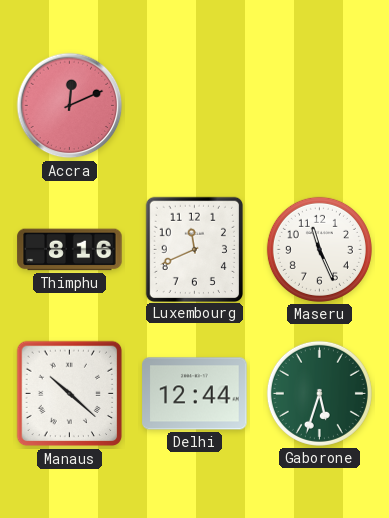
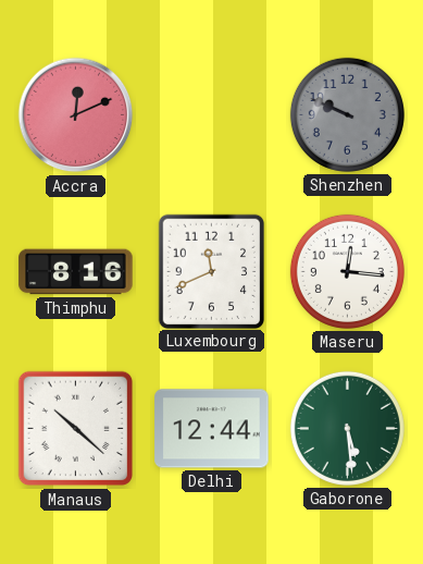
Shenzhen: none -> 9:49 (347, 114)
Maseru: 11:26 -> 12:16 (347, 271)
Gaborone: 5:33 -> 5:29 (347, 428)
